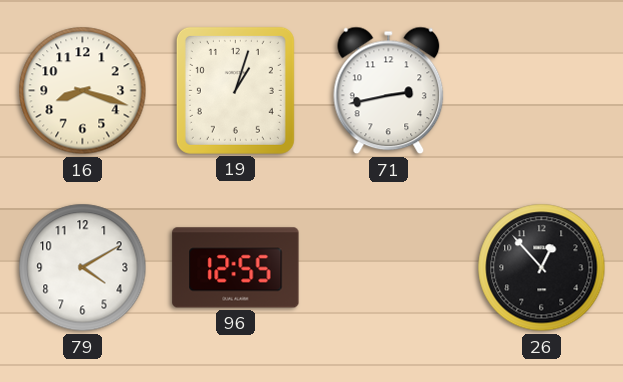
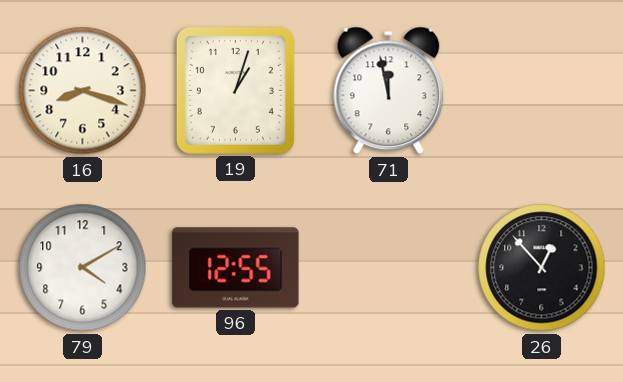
71: 2:43 -> 11:58 (389, 91)
